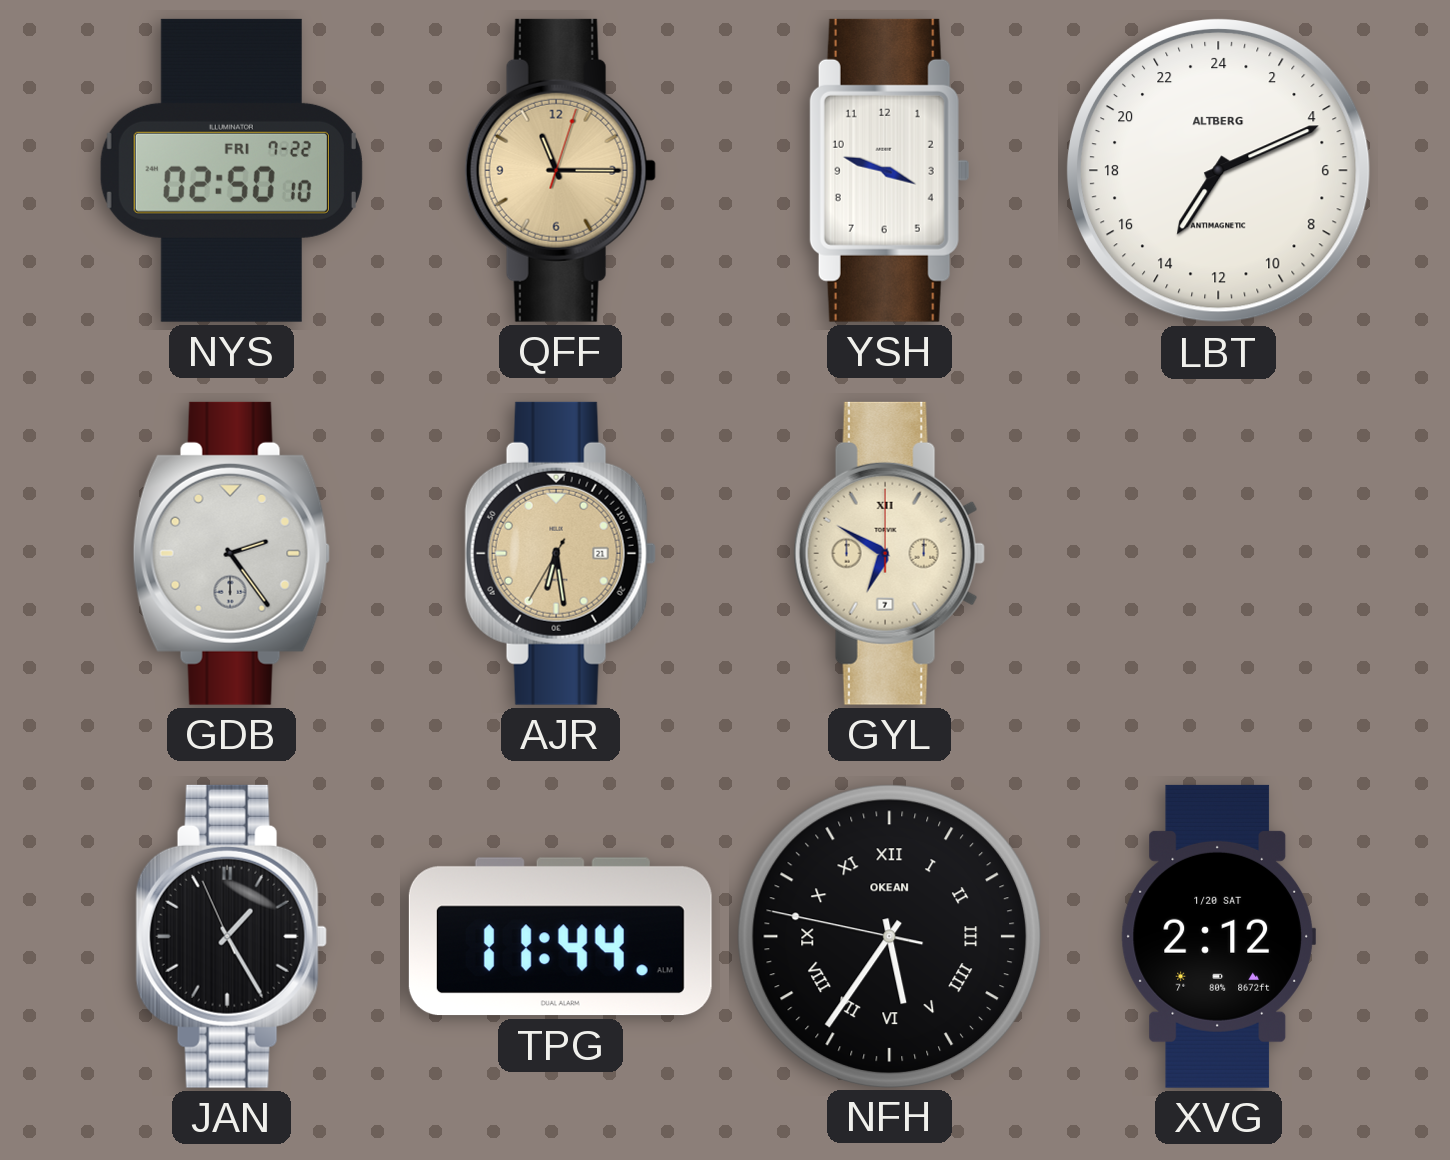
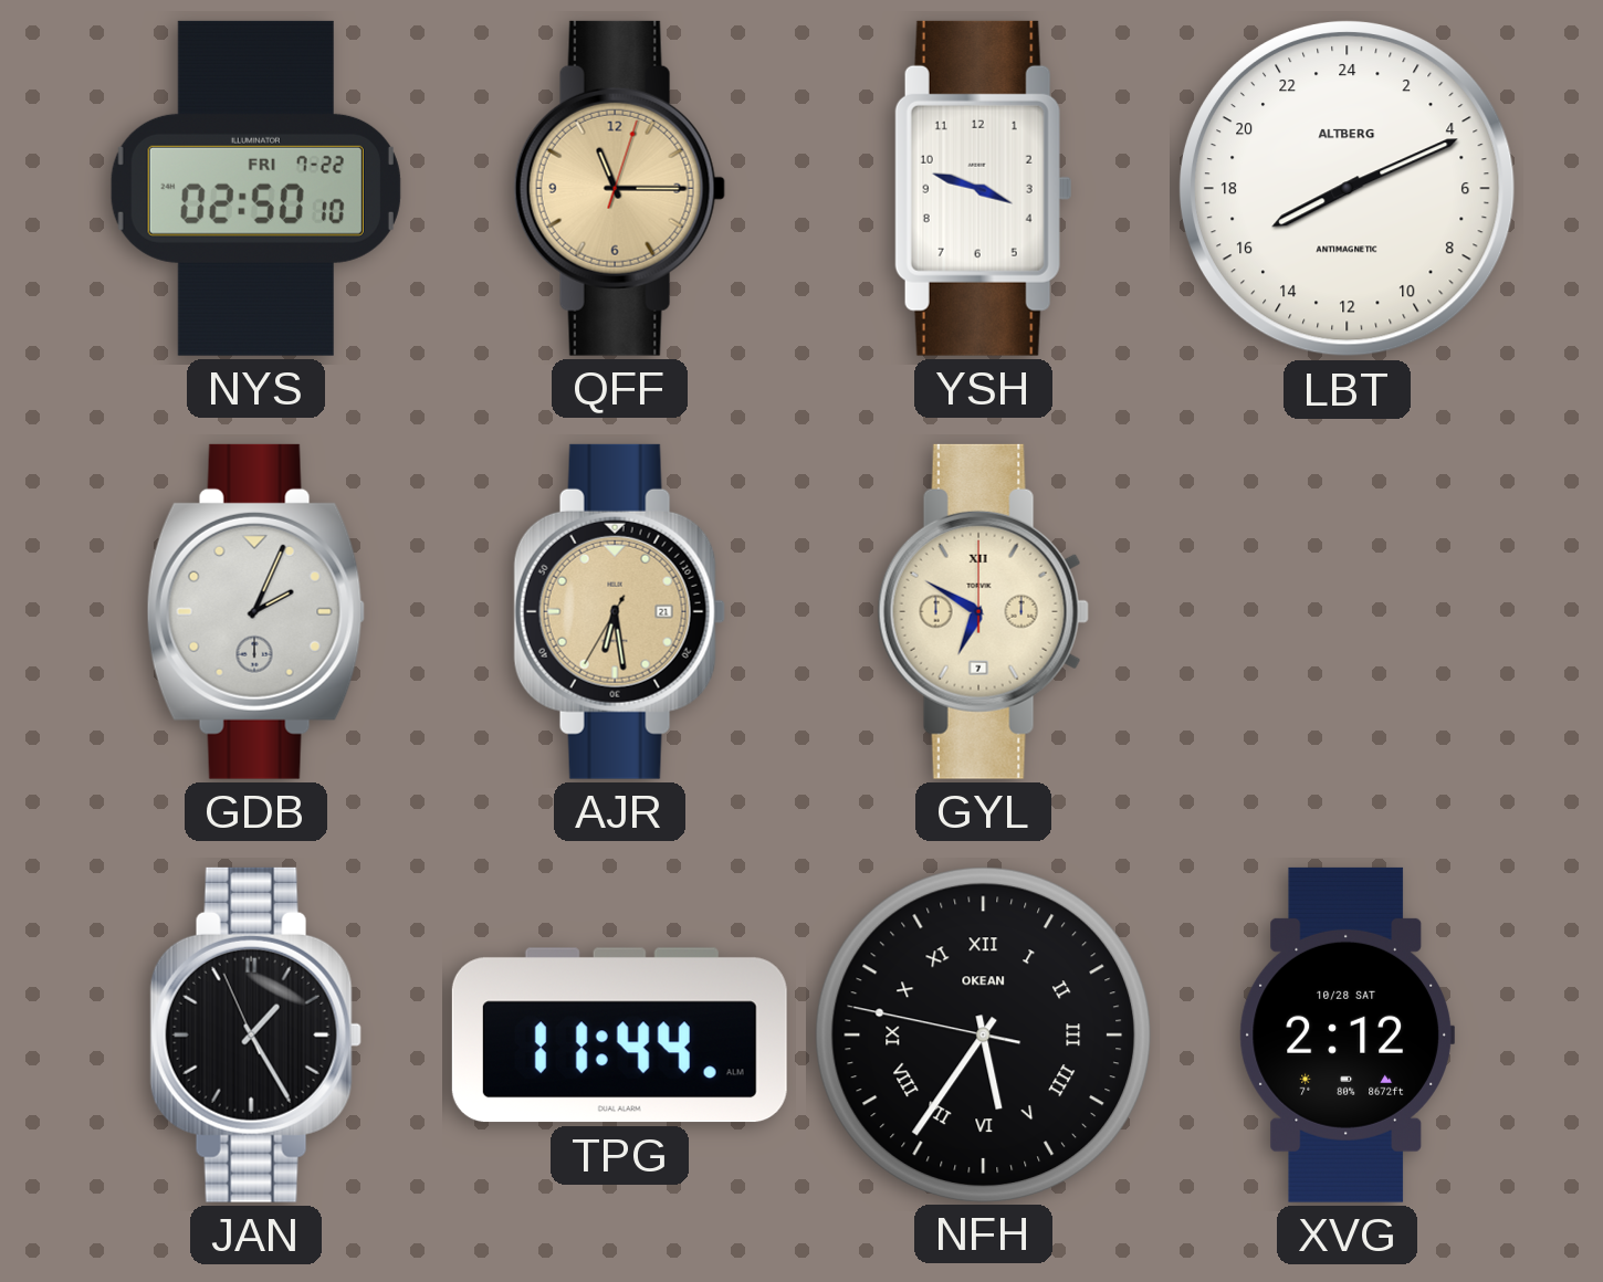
LBT: 14:11 -> 16:11 (1347, 188)
GDB: 2:24 -> 2:04 (255, 611)
XVG date: 1/20 SAT -> 10/28 SAT (1347, 1034)
